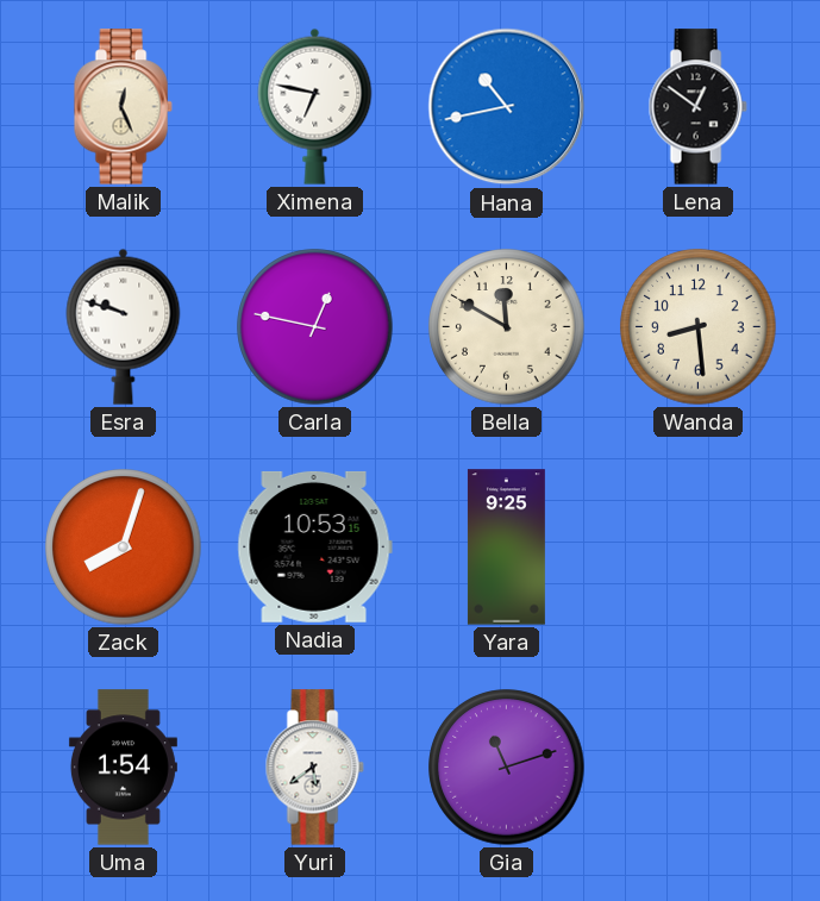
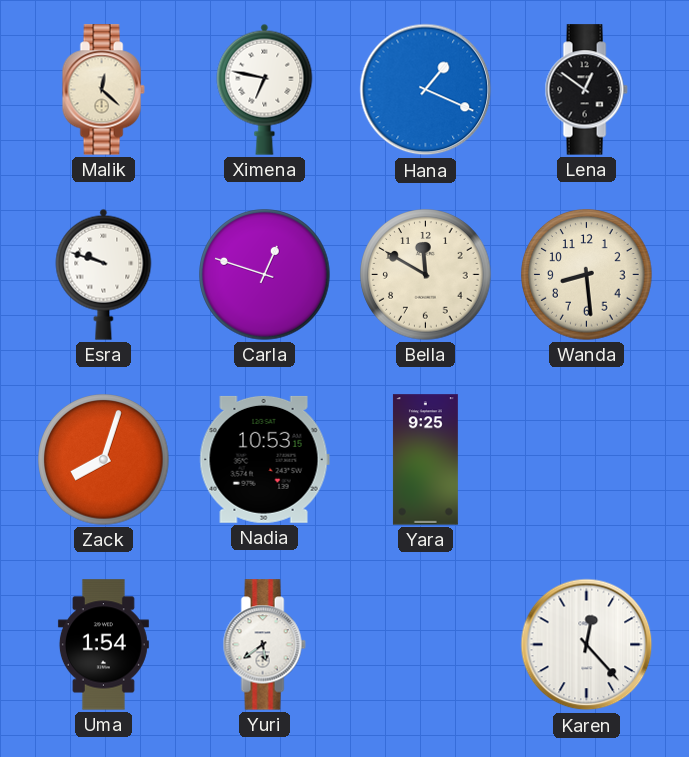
Malik: 12:26 -> 12:22 (103, 90)
Hana: 10:43 -> 1:19 (426, 90)
Carla: 12:47 -> 12:48 (265, 275)
Gia: 11:12 -> none (507, 768)
Karen: none -> 12:23 (587, 645)
